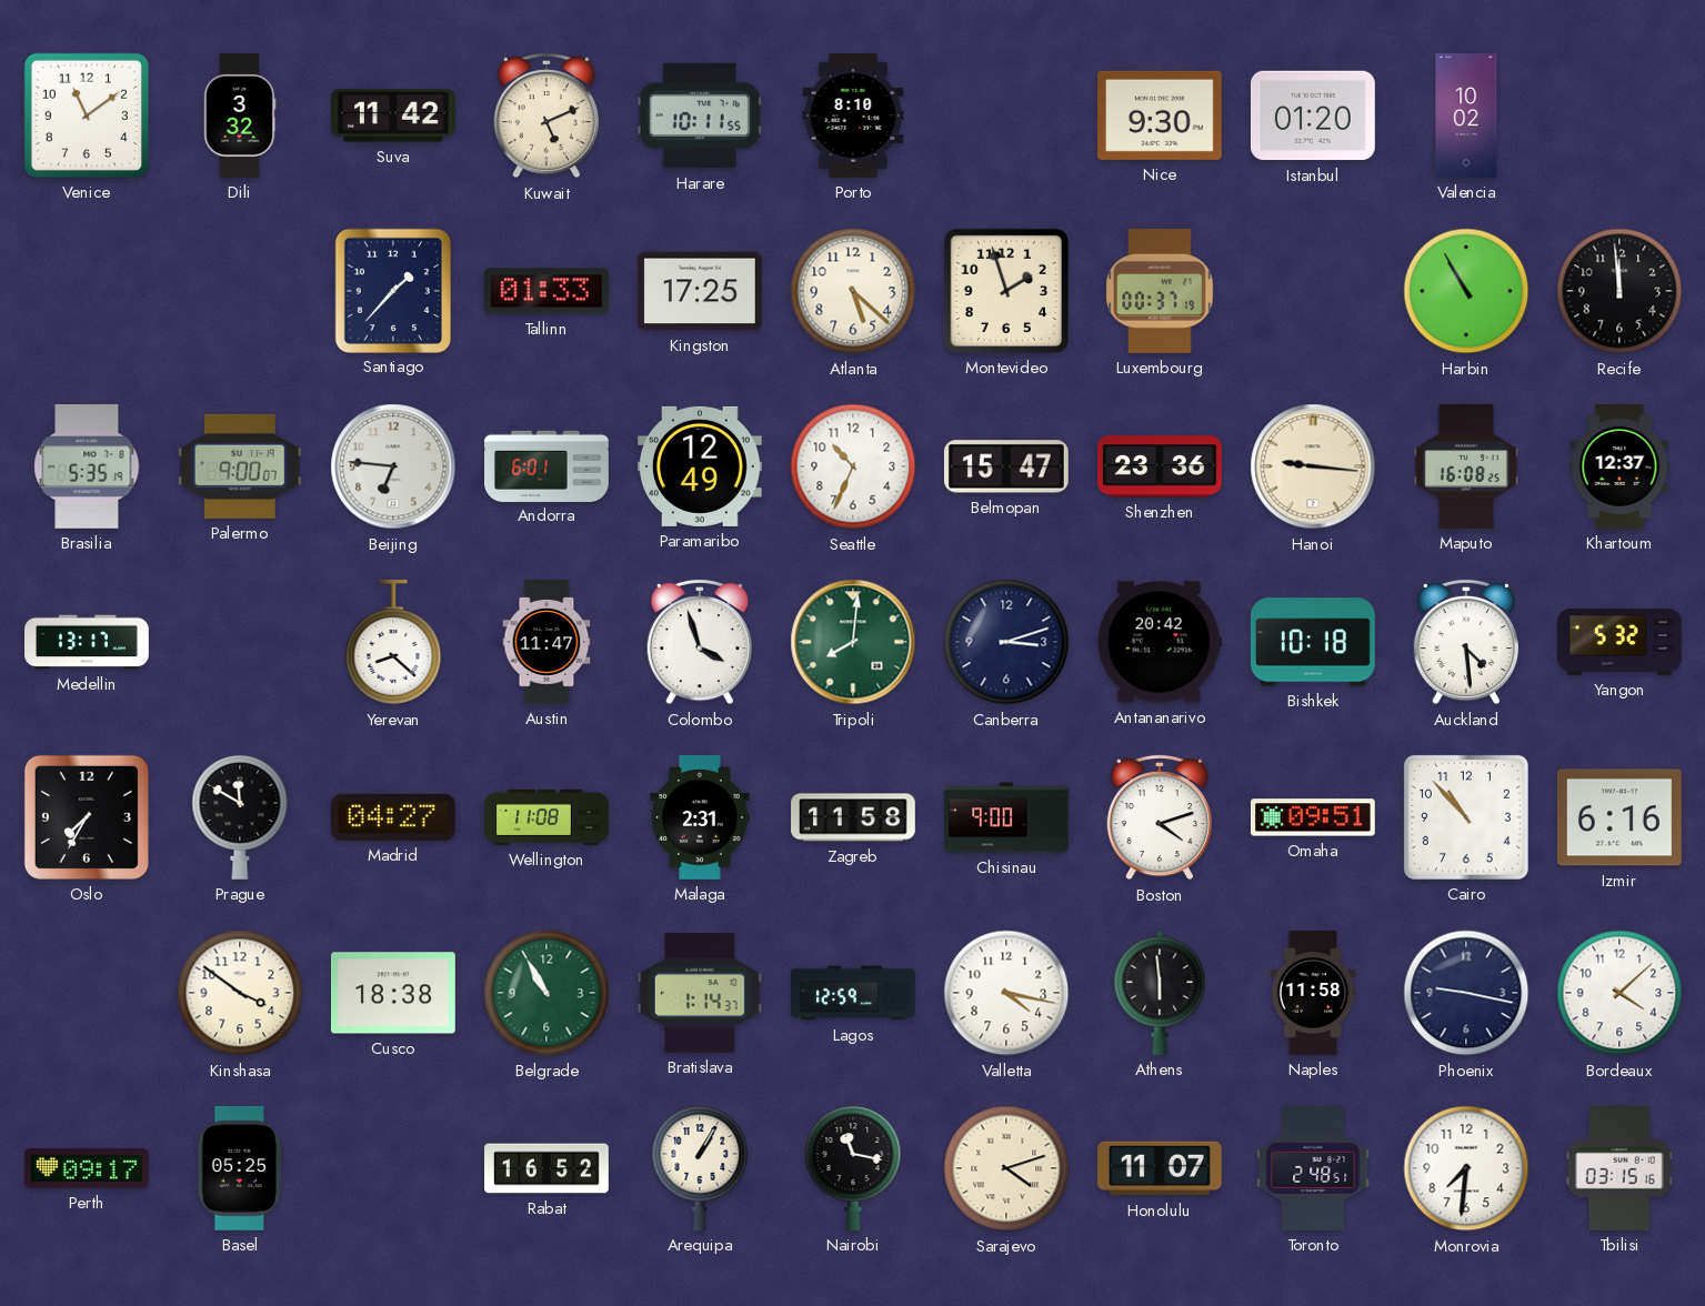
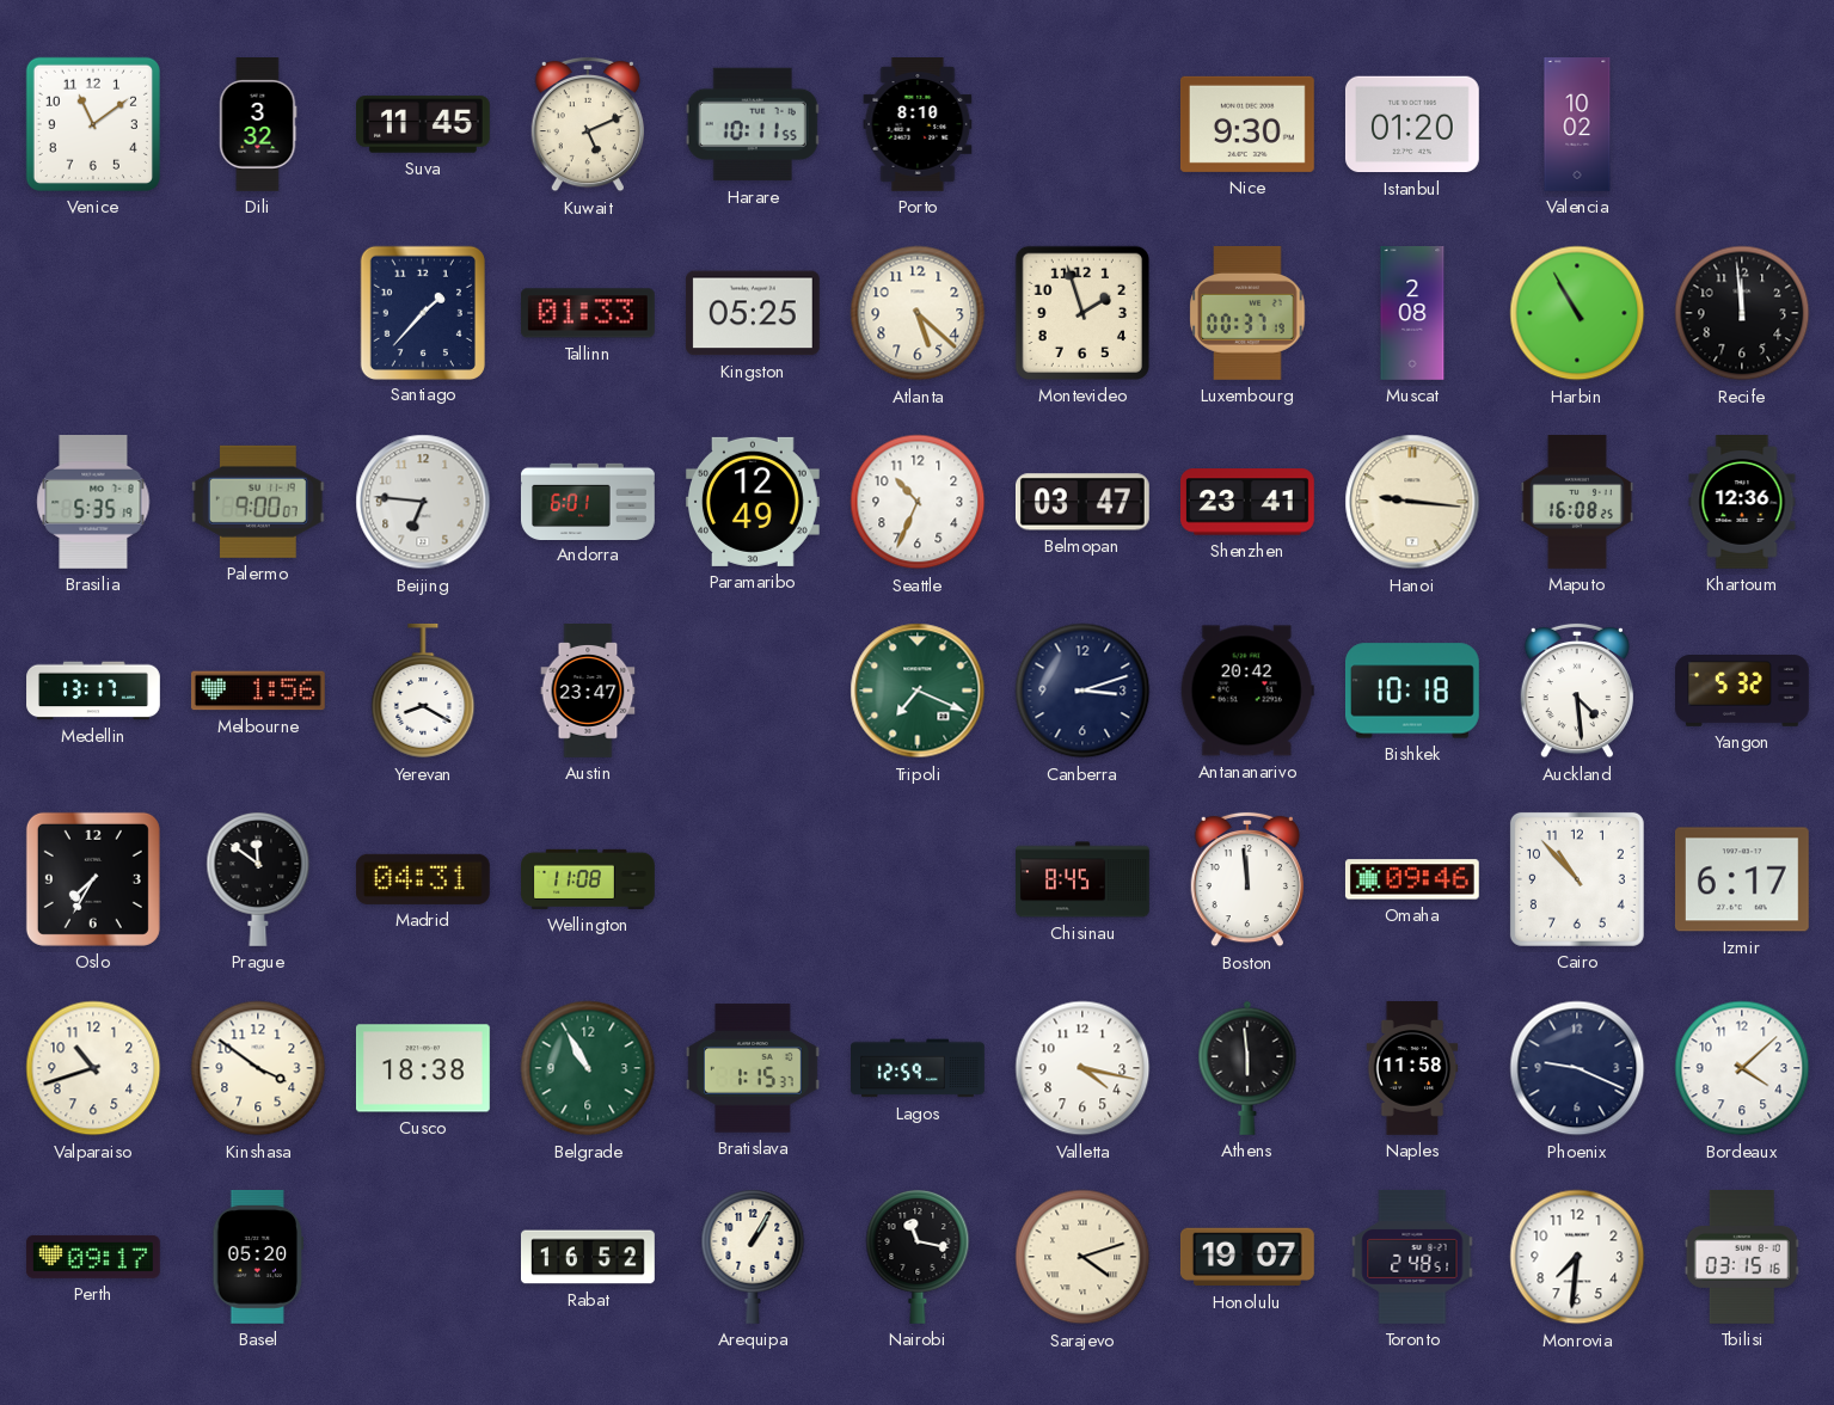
Suva: 11:42 -> 11:45 (424, 124)
Kingston: 17:25 -> 05:25 (753, 313)
Muscat: none -> 2:08 (1412, 314)
Belmopan: 15:47 -> 03:47 (1082, 502)
Shenzhen: 23:36 -> 23:41 (1249, 502)
Khartoum: 12:37 -> 12:36 (1742, 503)
Melbourne: none -> 1:56 (258, 691)
Yerevan: 8:22 -> 8:20 (423, 692)
Austin: 11:47 -> 23:47 (588, 691)
Colombo: 3:57 -> none (699, 642)
Tripoli: 8:01 -> 7:19 (918, 691)
Prague: 11:50 -> 11:51 (258, 879)
Madrid: 04:27 -> 04:31 (423, 879)
Malaga: 2:31 -> none (700, 818)
Zagreb: 11:58 -> none (854, 817)
Chisinau: 9:00 -> 8:45 (1082, 879)
Boston: 4:12 -> 11:59 (1246, 879)
Omaha: 09:51 -> 09:46 (1412, 879)
Izmir: 6:16 -> 6:17 (1742, 879)
Valparaiso: none -> 10:42 (93, 1068)
Bratislava: 1:14 -> 1:15 (753, 1068)
Phoenix: 9:17 -> 9:19 (1577, 1068)
Basel: 05:25 -> 05:20 (258, 1258)
Honolulu: 11:07 -> 19:07 (1247, 1257)
